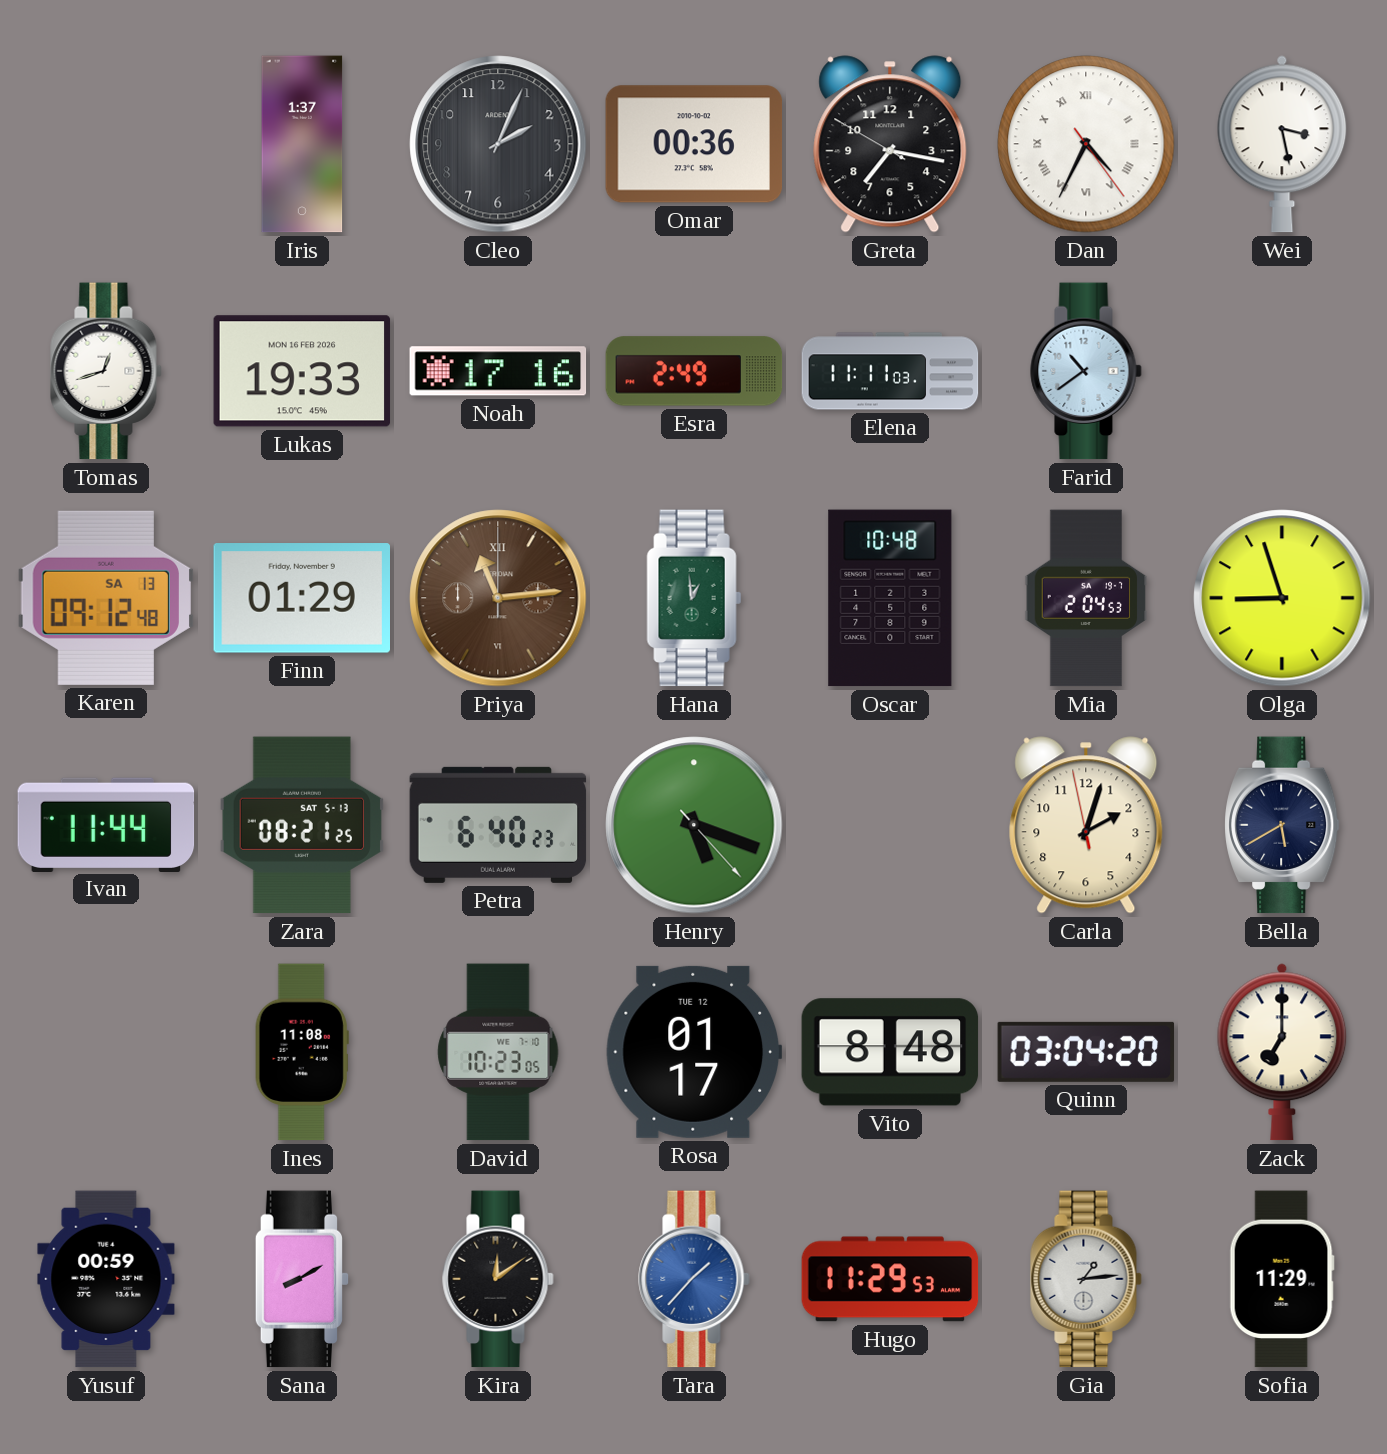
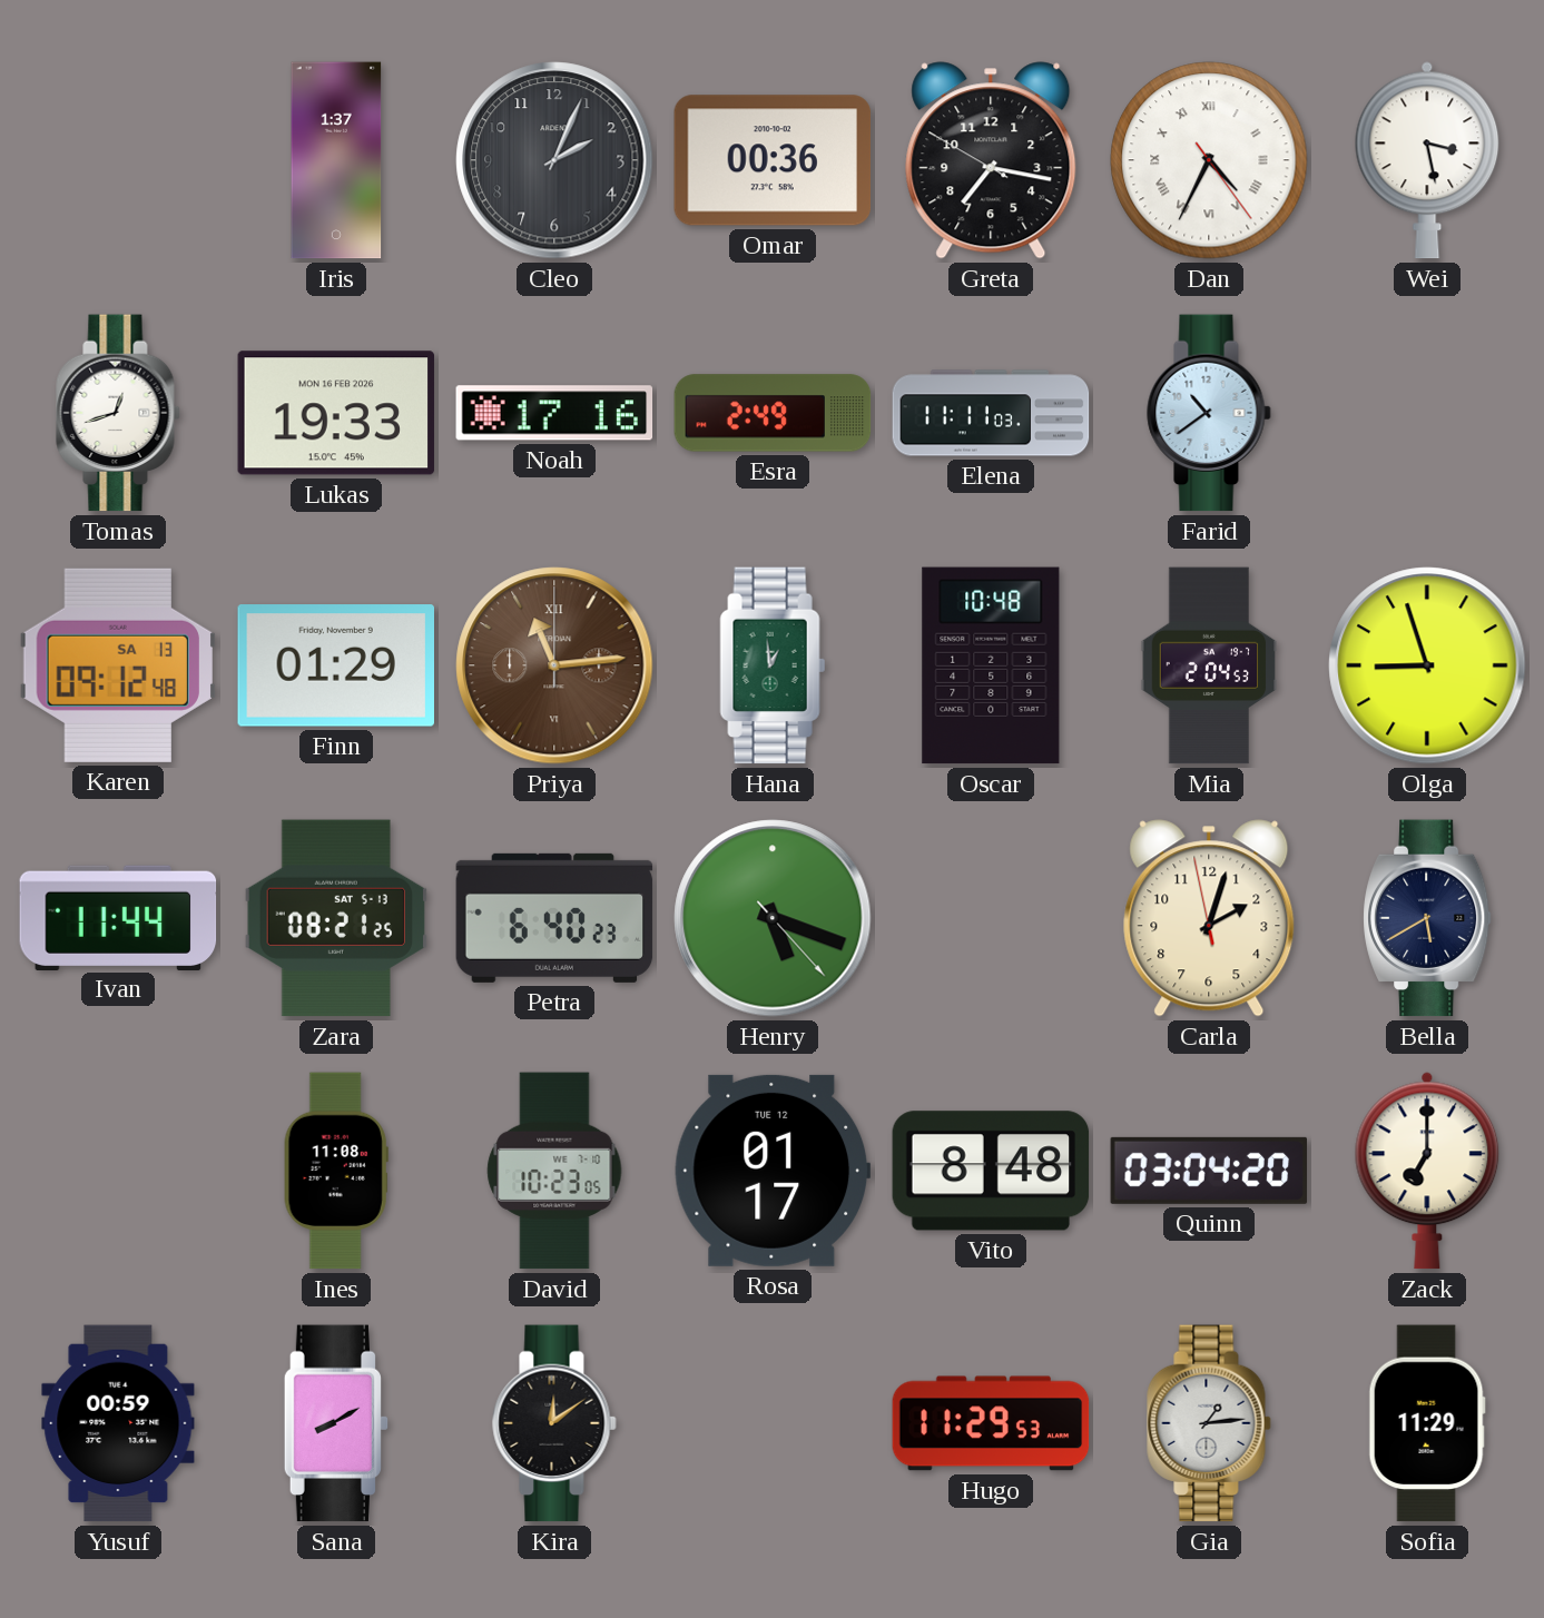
Tara: 1:37 -> none (694, 1279)
